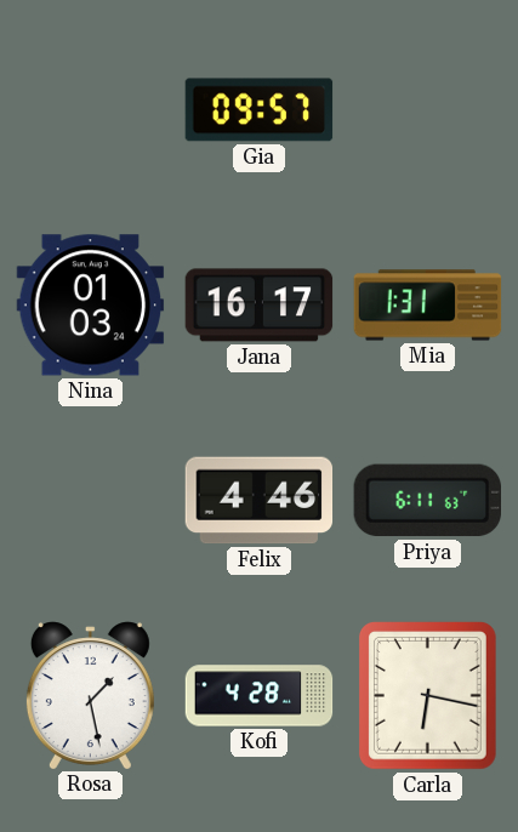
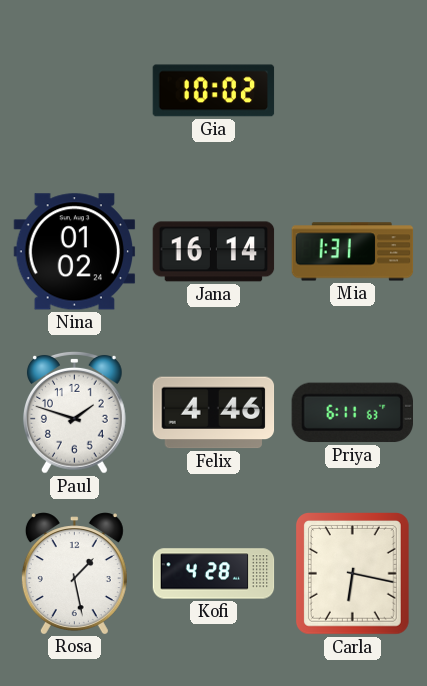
Gia: 09:57 -> 10:02 (214, 91)
Nina: 01:03 -> 01:02 (75, 252)
Jana: 16:17 -> 16:14 (214, 252)
Paul: none -> 1:48 (75, 413)
